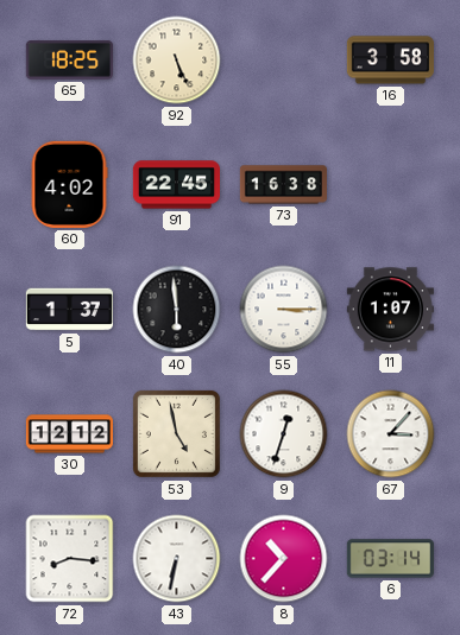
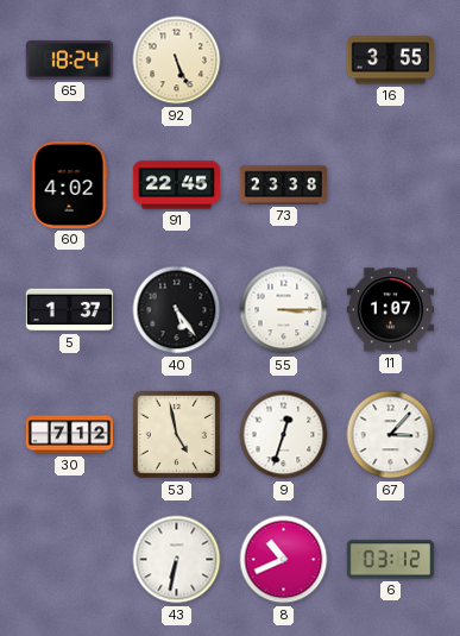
65: 18:25 -> 18:24 (69, 61)
16: 3:58 -> 3:55 (390, 61)
73: 16:38 -> 23:38 (283, 185)
40: 5:59 -> 5:24 (177, 310)
30: 12:12 -> 7:12 (69, 435)
72: 8:16 -> none (70, 559)
8: 10:37 -> 10:41 (284, 560)
6: 03:14 -> 03:12 (390, 560)
